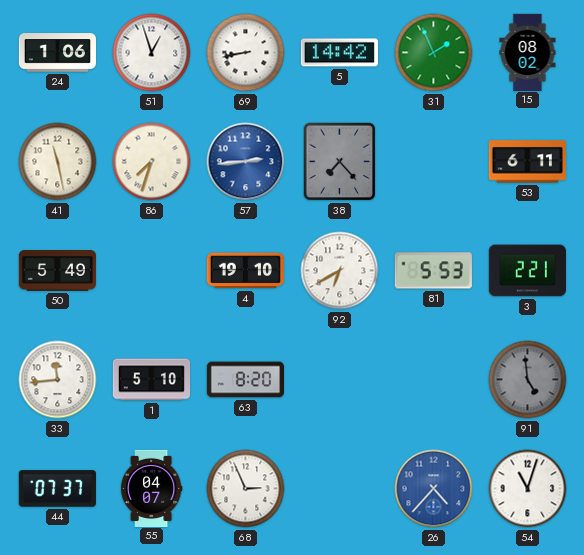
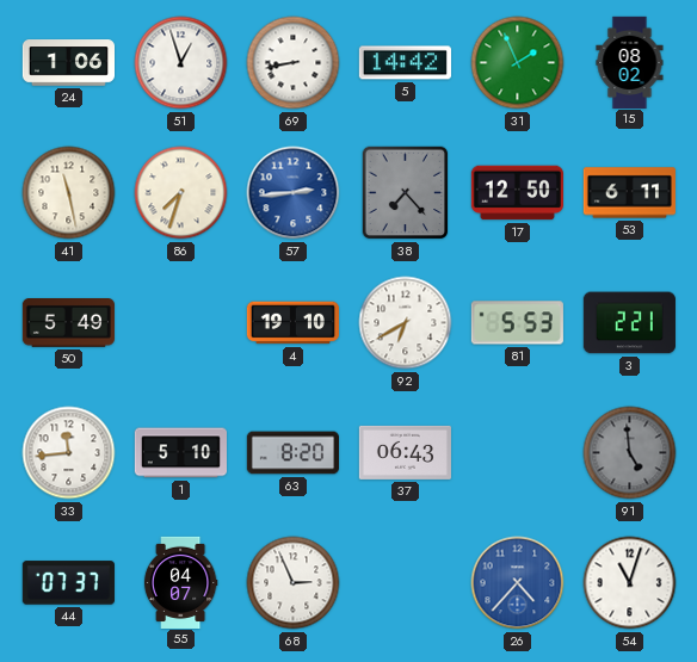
17: none -> 12:50 (517, 193)
37: none -> 06:43 (405, 452)
